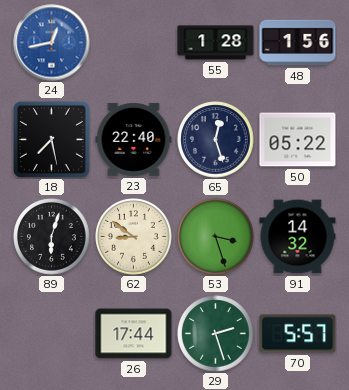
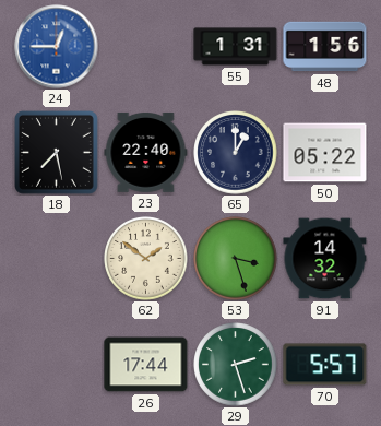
24: 12:43 -> 12:45 (57, 47)
55: 1:28 -> 1:31 (236, 47)
65: 12:27 -> 1:00 (236, 153)
89: 6:03 -> none (52, 237)
62: 8:51 -> 1:51 (146, 259)
